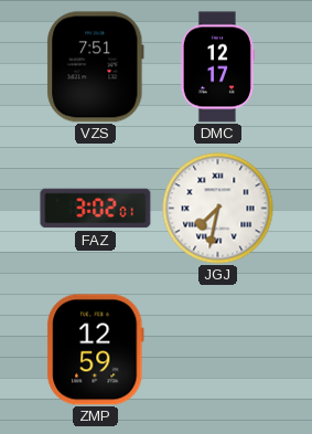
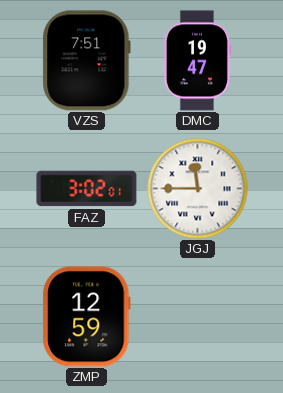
DMC: 12:17 -> 19:47 (197, 61)
JGJ: 7:32 -> 11:45 (198, 189)
